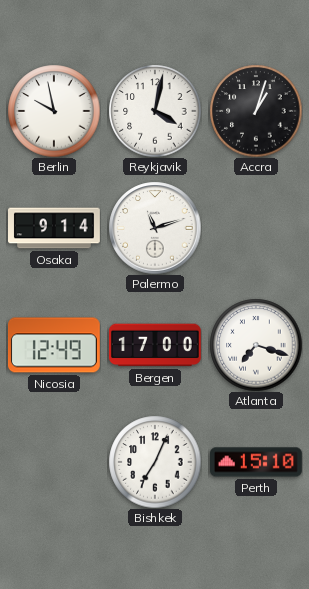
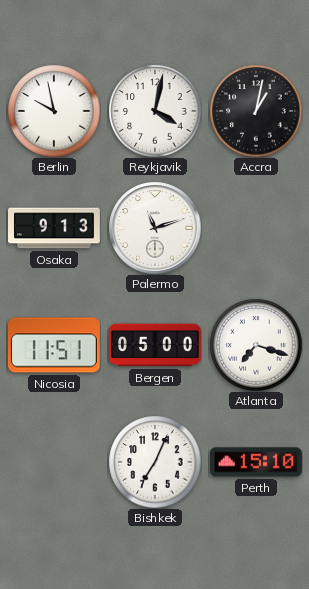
Accra: 1:03 -> 1:02 (256, 111)
Osaka: 9:14 -> 9:13 (55, 228)
Nicosia: 12:49 -> 11:51 (54, 345)
Bergen: 17:00 -> 05:00 (155, 345)
